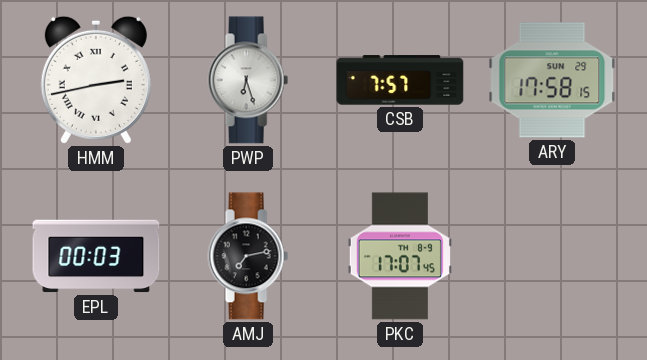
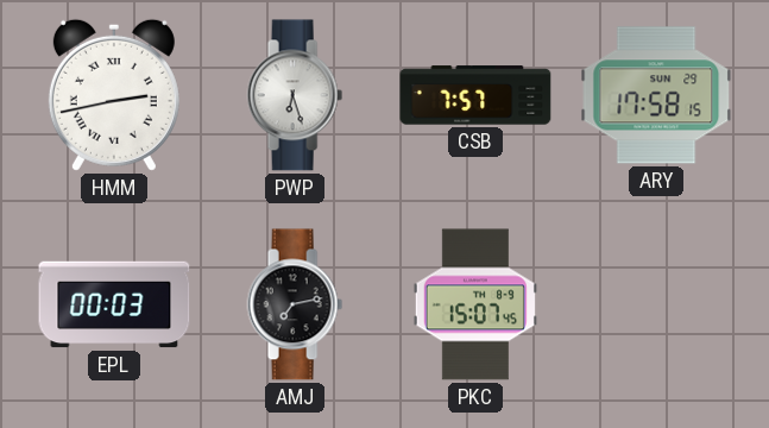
PKC: 17:07 -> 15:07 (475, 304)
